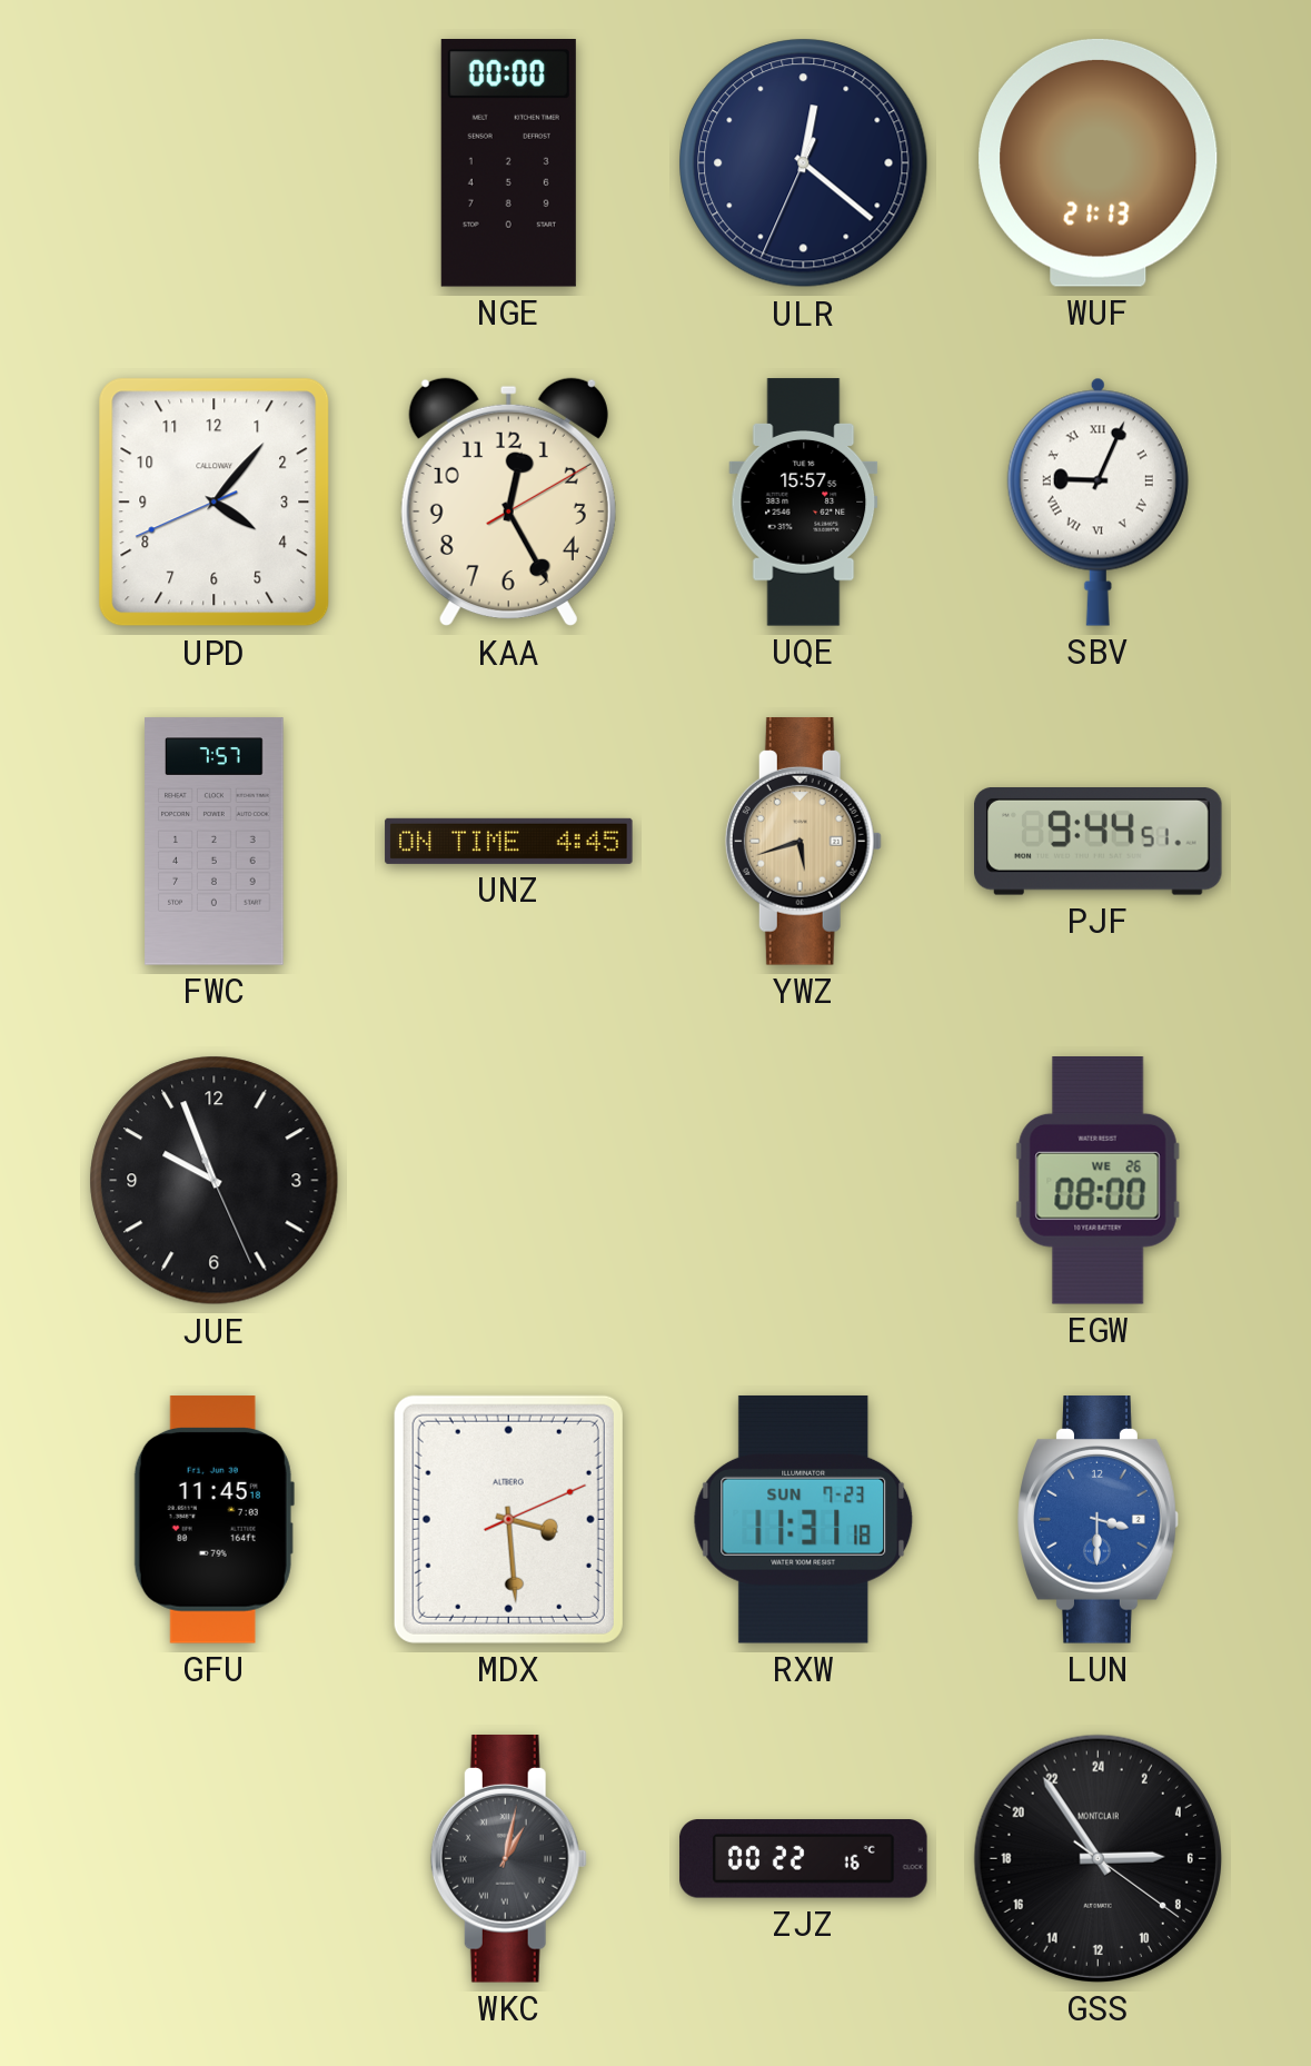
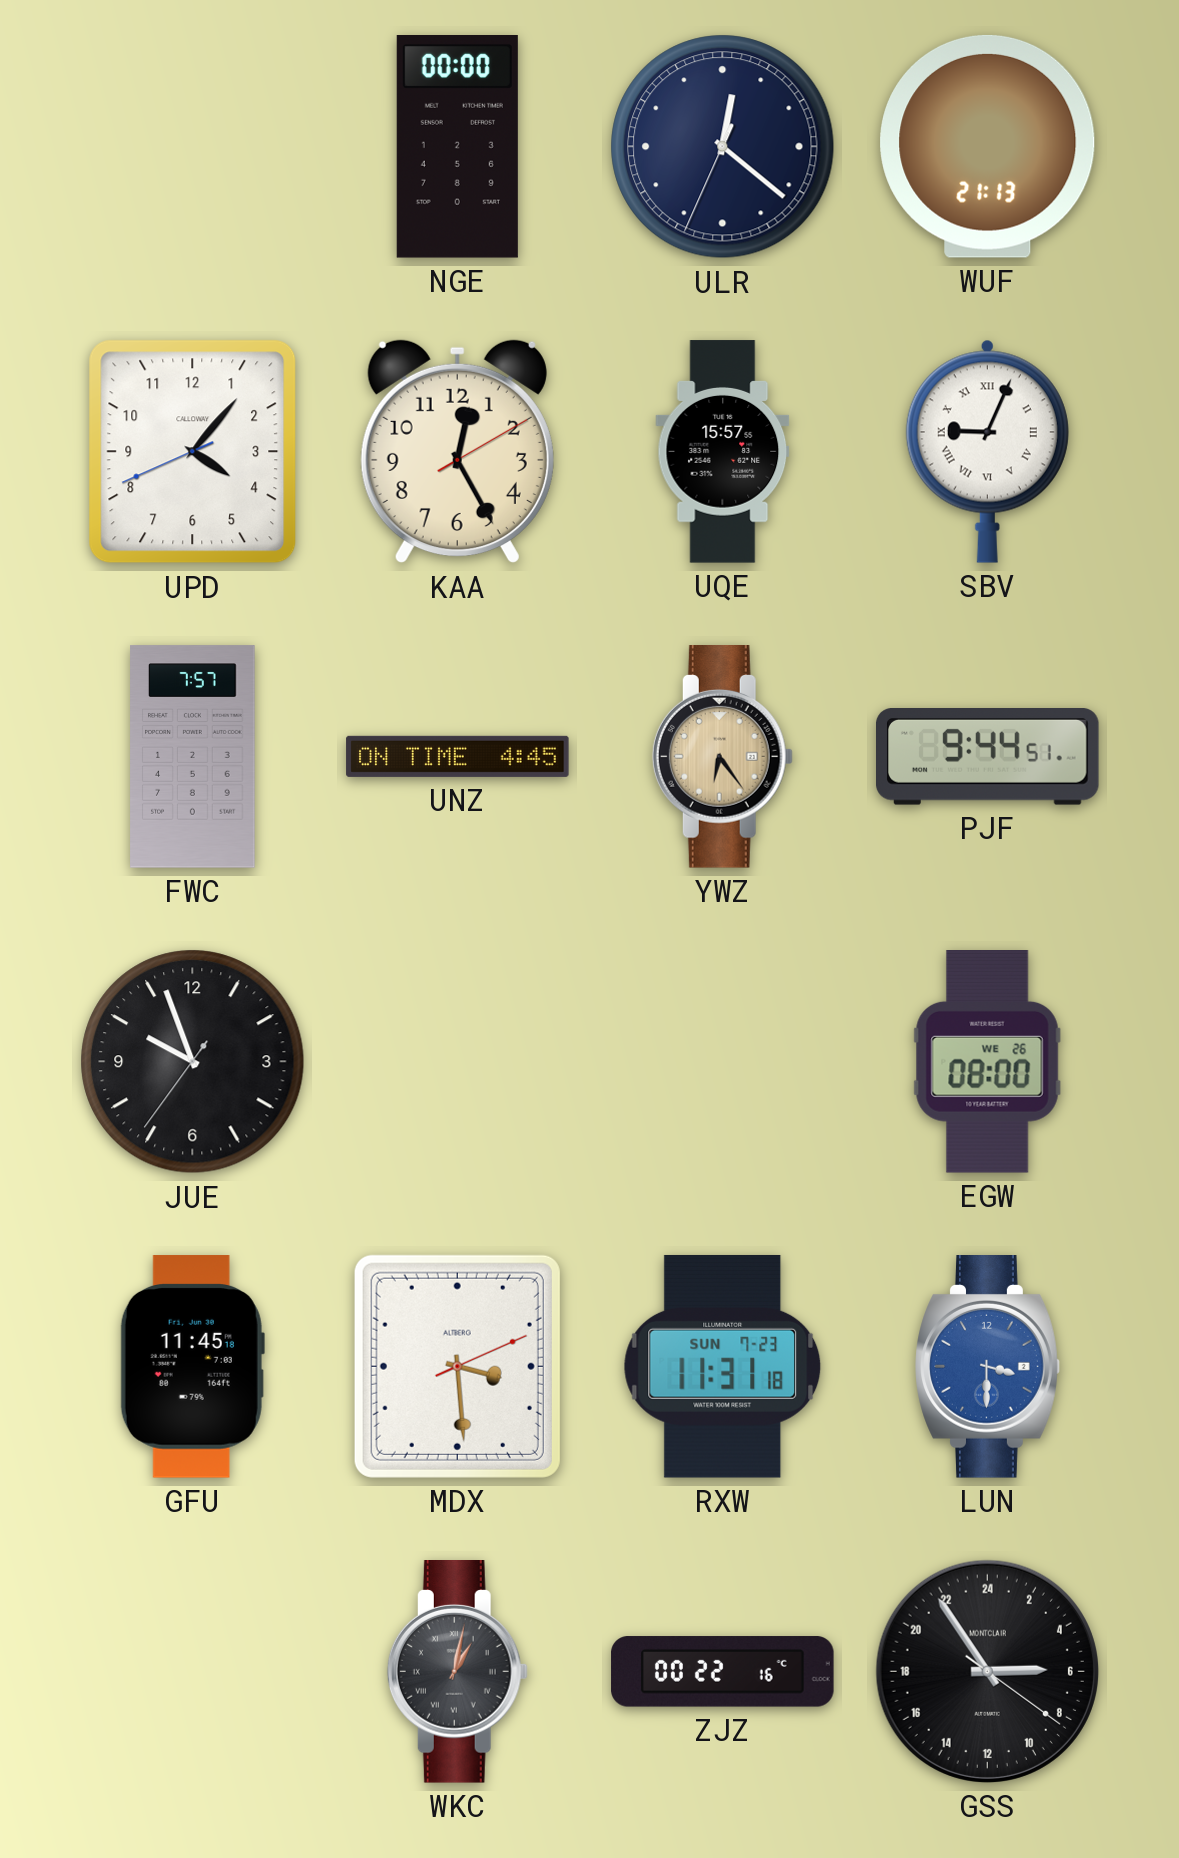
YWZ: 5:42 -> 6:24 (722, 757)
JUE: 9:56:26 -> 9:56:36 (193, 1062)
